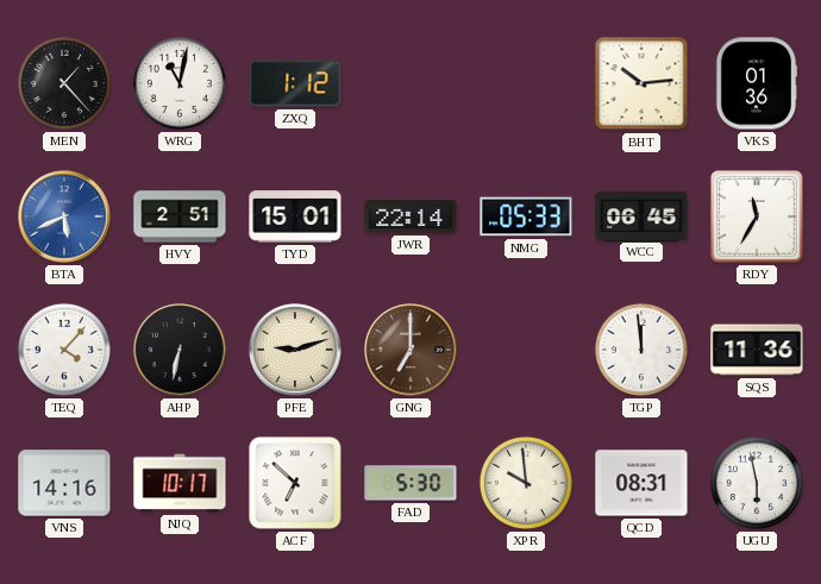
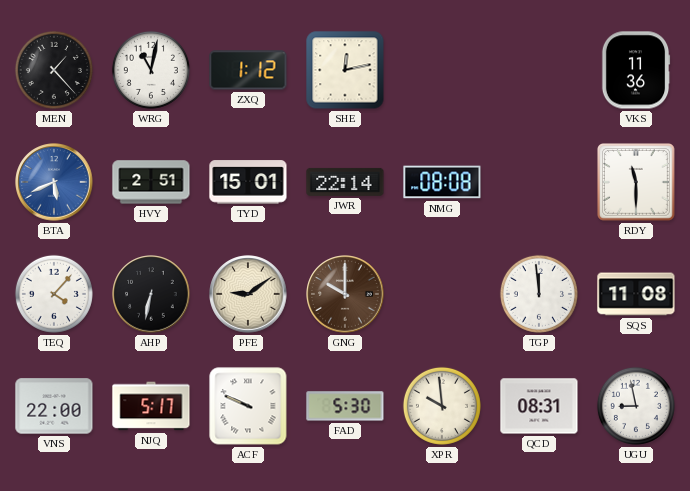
SHE: none -> 12:13 (345, 70)
BHT: 10:14 -> none (641, 83)
VKS: 01:36 -> 11:36 (636, 70)
NMG: 05:33 -> 08:08 (442, 182)
WCC: 06:45 -> none (641, 215)
RDY: 11:35 -> 11:30 (637, 183)
PFE: 9:12 -> 9:09 (248, 294)
GNG: 7:00 -> 10:00 (345, 294)
SQS: 11:36 -> 11:08 (636, 294)
VNS: 14:16 -> 22:00 (54, 406)
NJQ: 10:17 -> 5:17 (151, 406)
ACF: 6:52 -> 9:49 (248, 406)
UGU: 5:58 -> 8:58 (636, 406)
